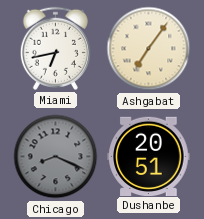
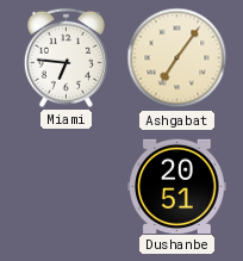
Miami: 6:43 -> 6:46 (66, 57)
Chicago: 8:19 -> none (56, 157)
